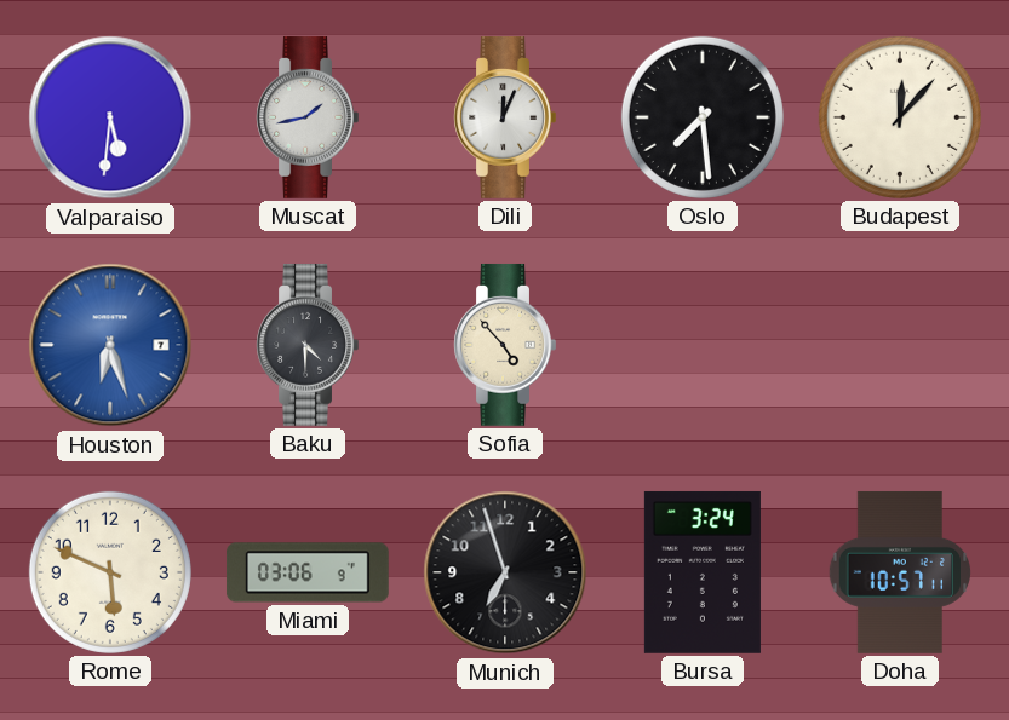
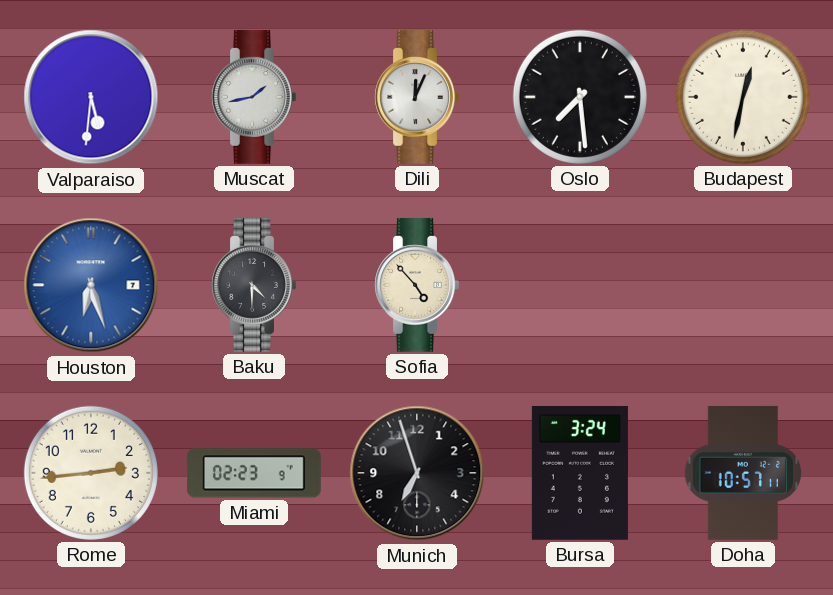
Budapest: 12:07 -> 12:32 (743, 97)
Rome: 5:49 -> 2:44 (91, 473)
Miami: 03:06 -> 02:23 (254, 473)
